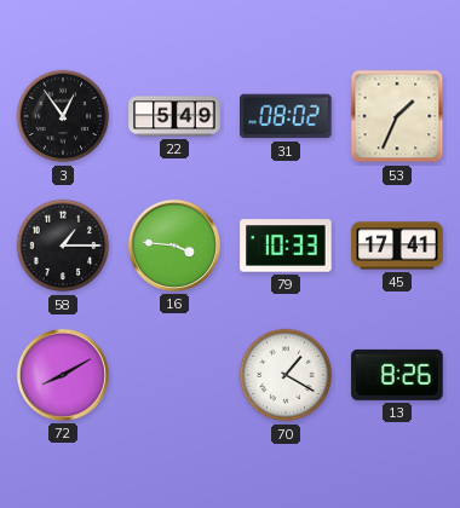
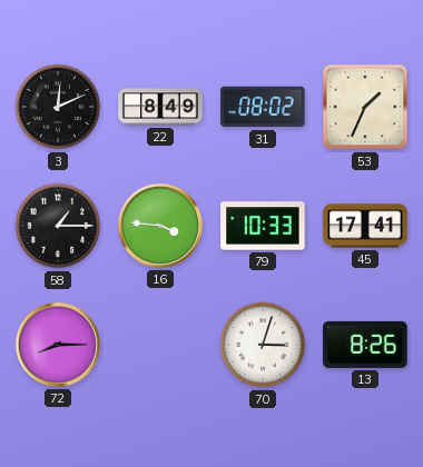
3: 12:54 -> 12:11 (58, 107)
22: 5:49 -> 8:49 (160, 107)
72: 8:10 -> 8:15 (58, 345)
70: 1:20 -> 3:03 (263, 345)
